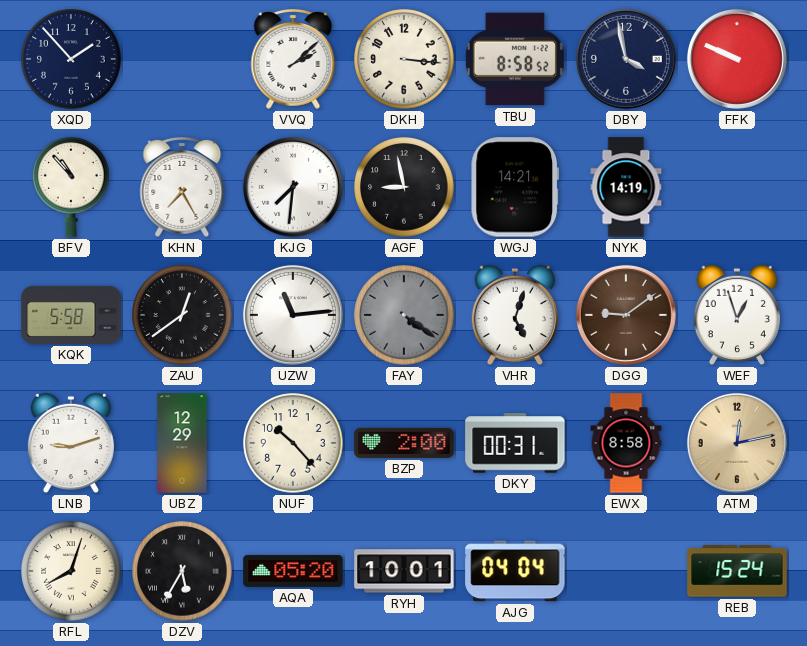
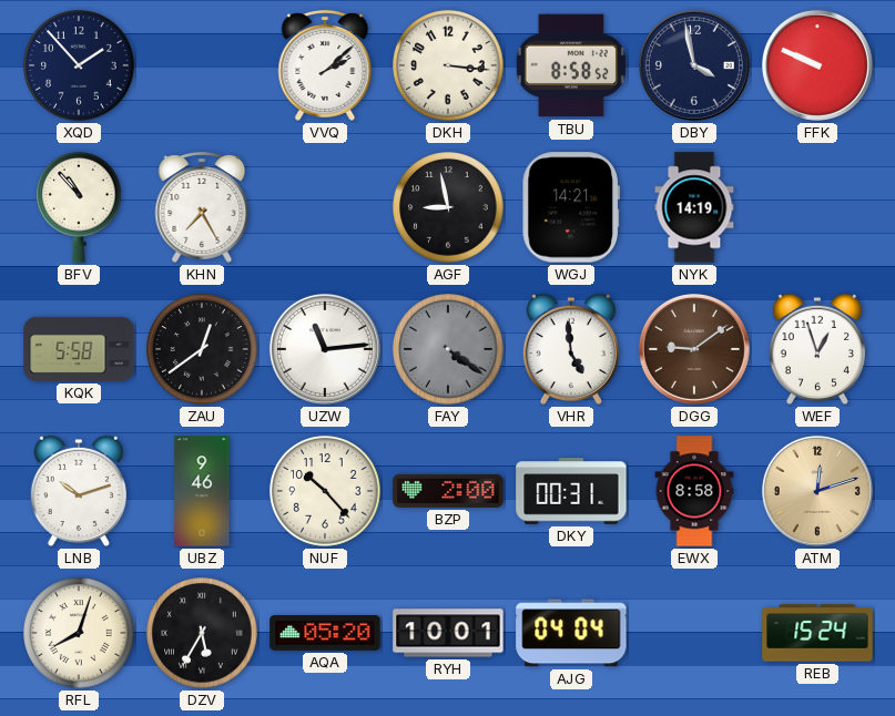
KJG: 7:31 -> none (293, 187)
VHR: 5:03 -> 4:59 (571, 349)
LNB: 9:12 -> 10:12 (79, 491)
UBZ: 12:29 -> 9:46 (202, 491)
ATM: 12:13 -> 12:12 (817, 491)
